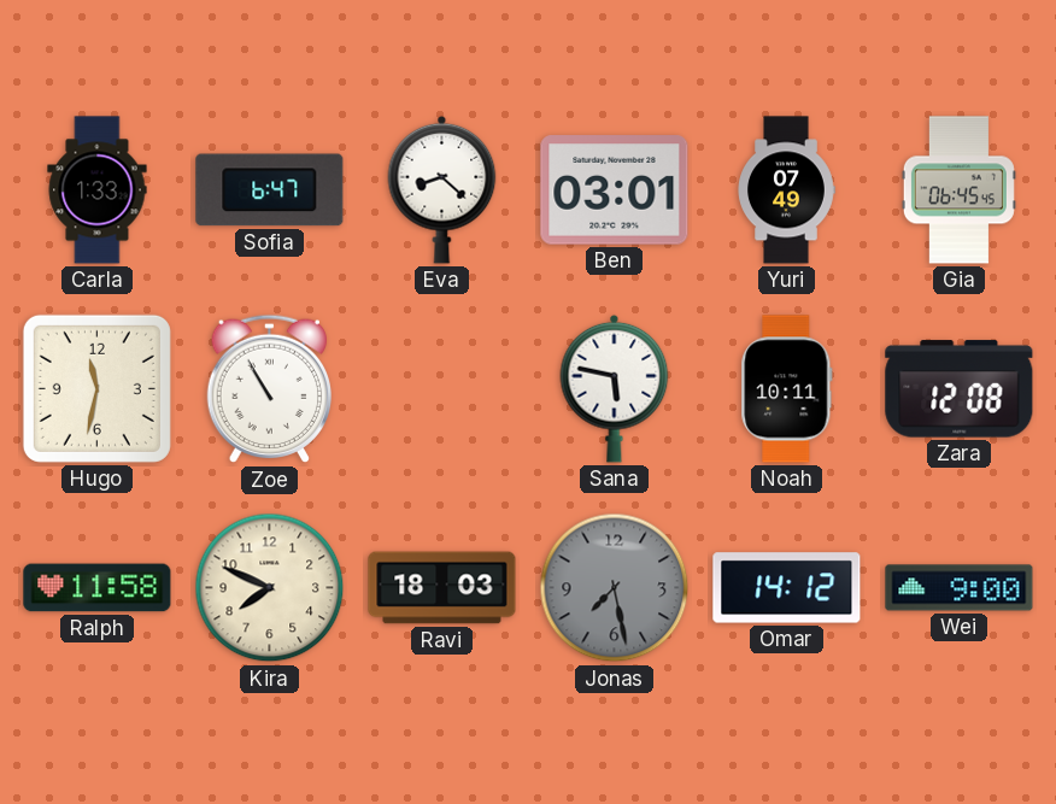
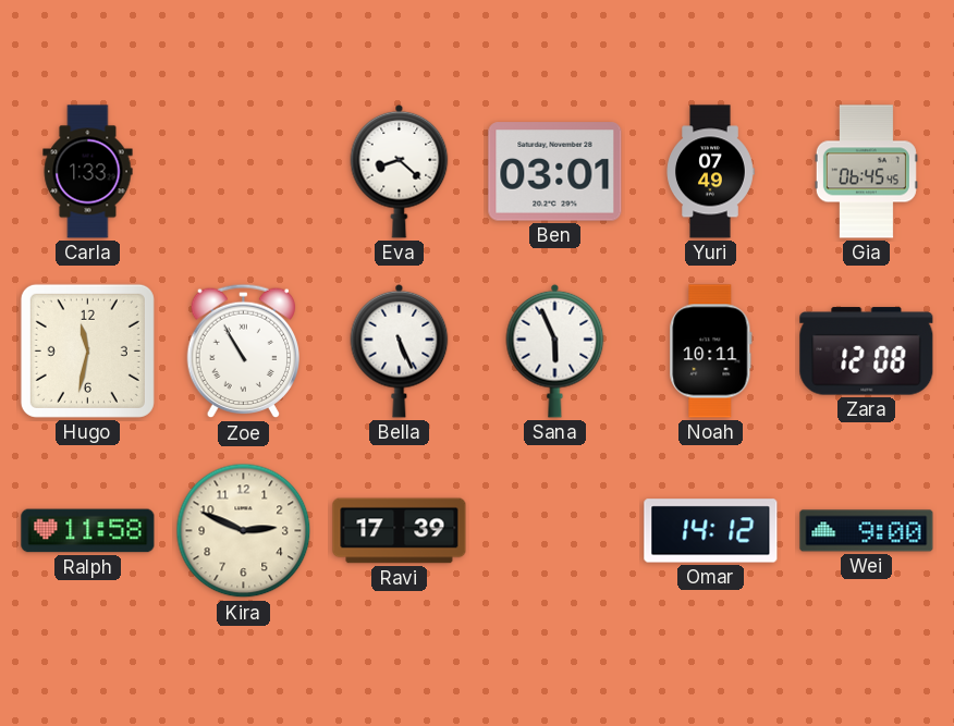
Sofia: 6:47 -> none (270, 190)
Bella: none -> 5:26 (400, 350)
Sana: 5:47 -> 5:56 (555, 350)
Kira: 7:49 -> 2:49 (244, 531)
Ravi: 18:03 -> 17:39 (400, 531)
Jonas: 7:28 -> none (615, 588)
